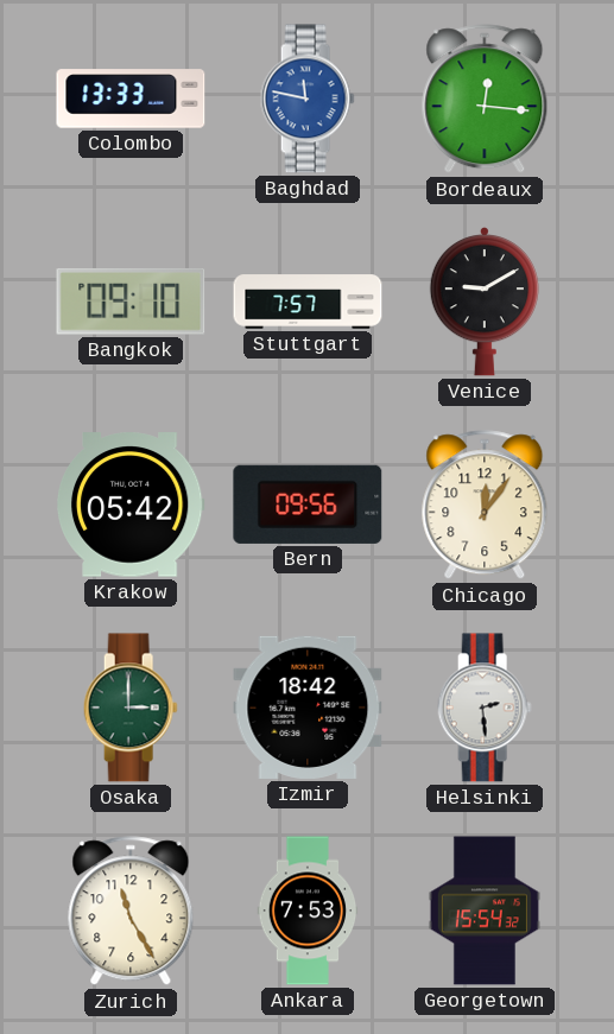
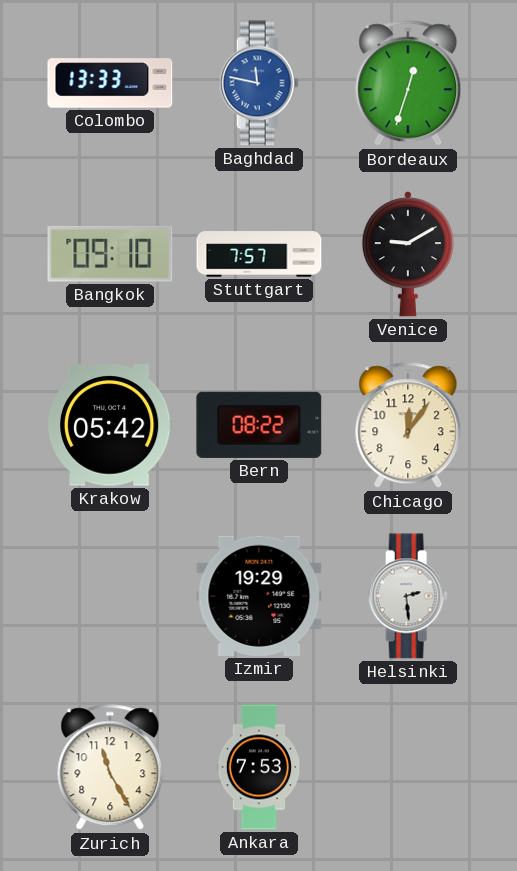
Bordeaux: 12:16 -> 12:33 (408, 84)
Bern: 09:56 -> 08:22 (259, 425)
Osaka: 3:00 -> none (131, 708)
Izmir: 18:42 -> 19:29 (259, 596)
Georgetown: 15:54 -> none (485, 911)
